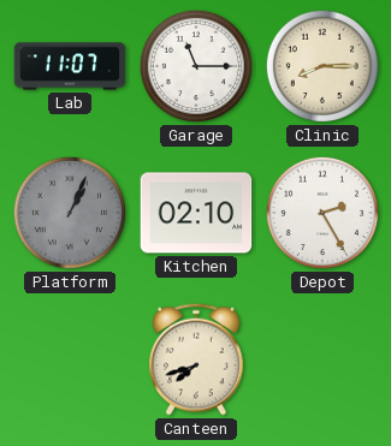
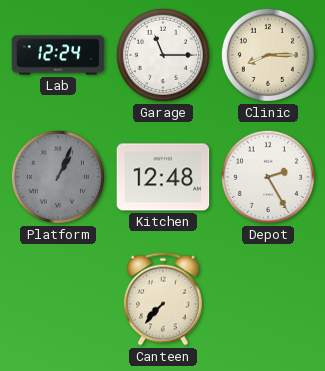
Lab: 11:07 -> 12:24 (58, 55)
Kitchen: 02:10 -> 12:48 (163, 177)
Canteen: 7:42 -> 7:37 (164, 299)
